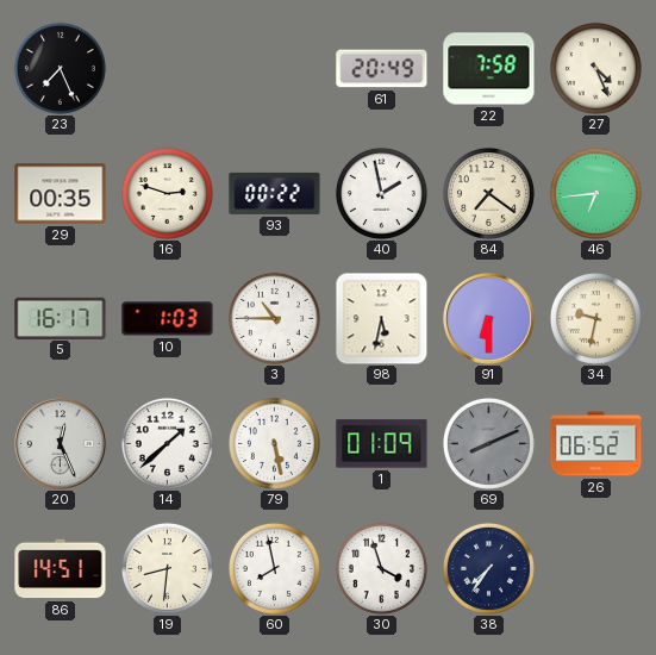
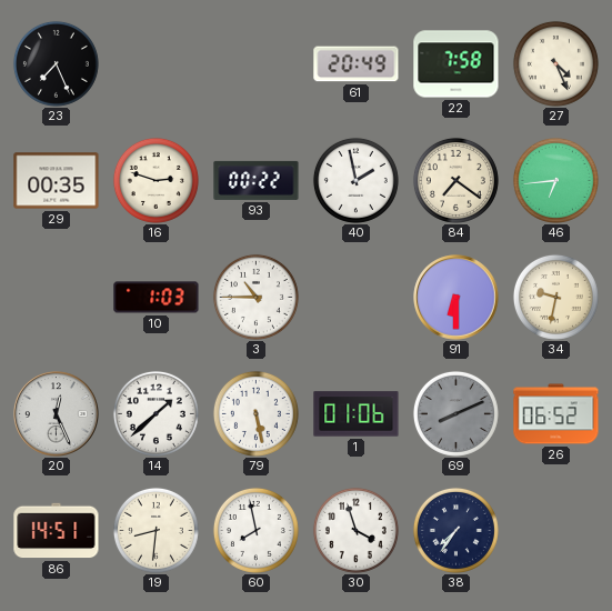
5: 16:17 -> none (61, 318)
98: 5:32 -> none (381, 318)
1: 01:09 -> 01:06 (357, 414)
